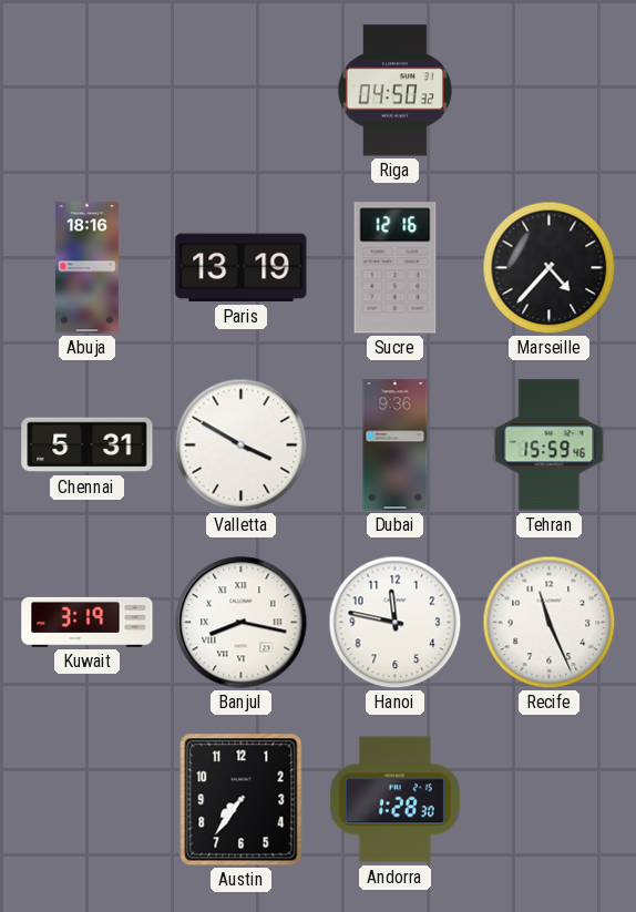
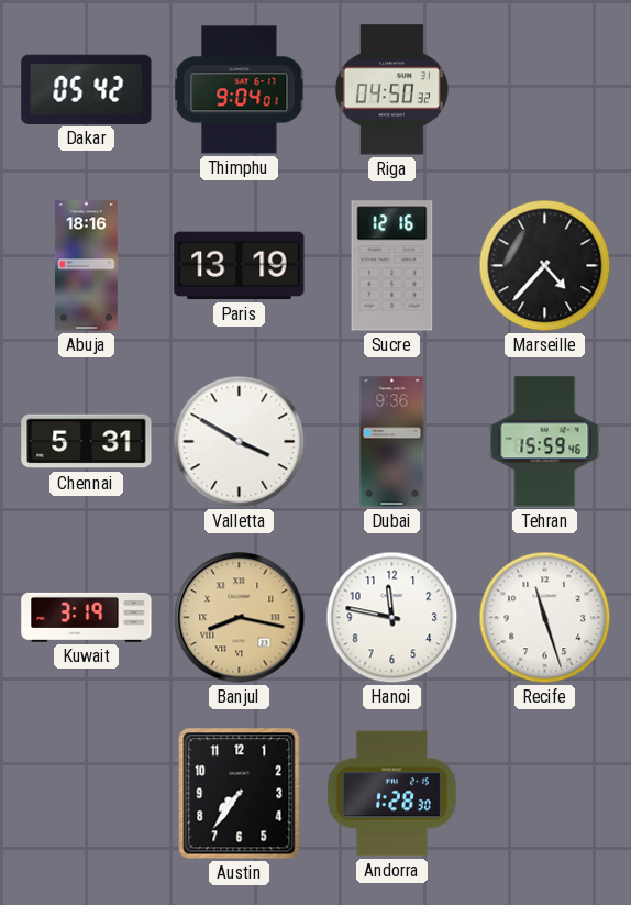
Dakar: none -> 05:42 (87, 89)
Thimphu: none -> 9:04 (240, 90)
Banjul dial: white -> champagne (240, 618)
Recife: 11:26 -> 11:27 (545, 618)
